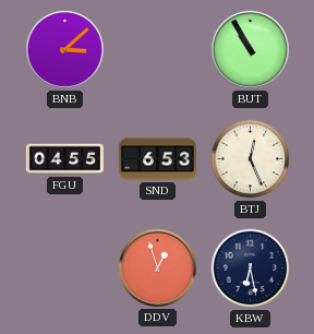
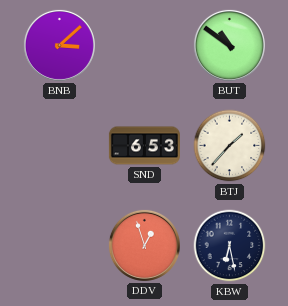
BUT: 10:55 -> 10:51 (229, 45)
FGU: 04:55 -> none (64, 159)
BTJ: 12:26 -> 1:37 (230, 146)
